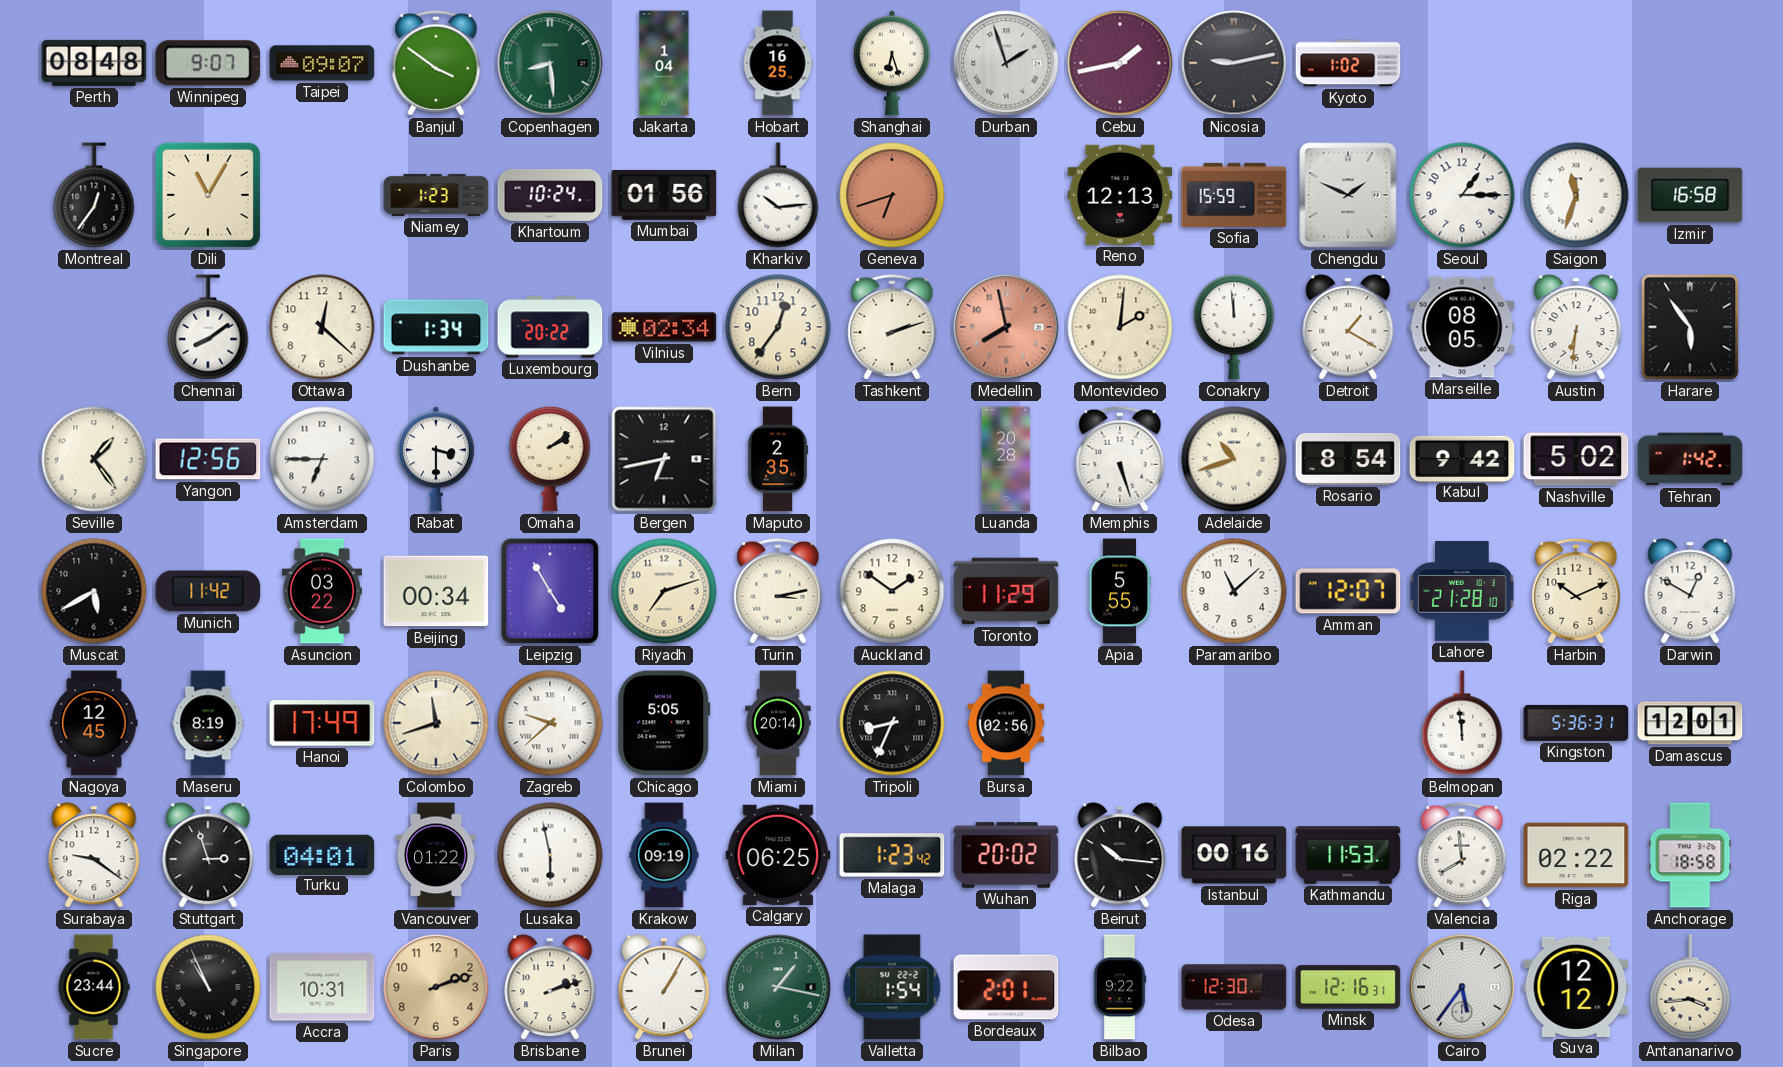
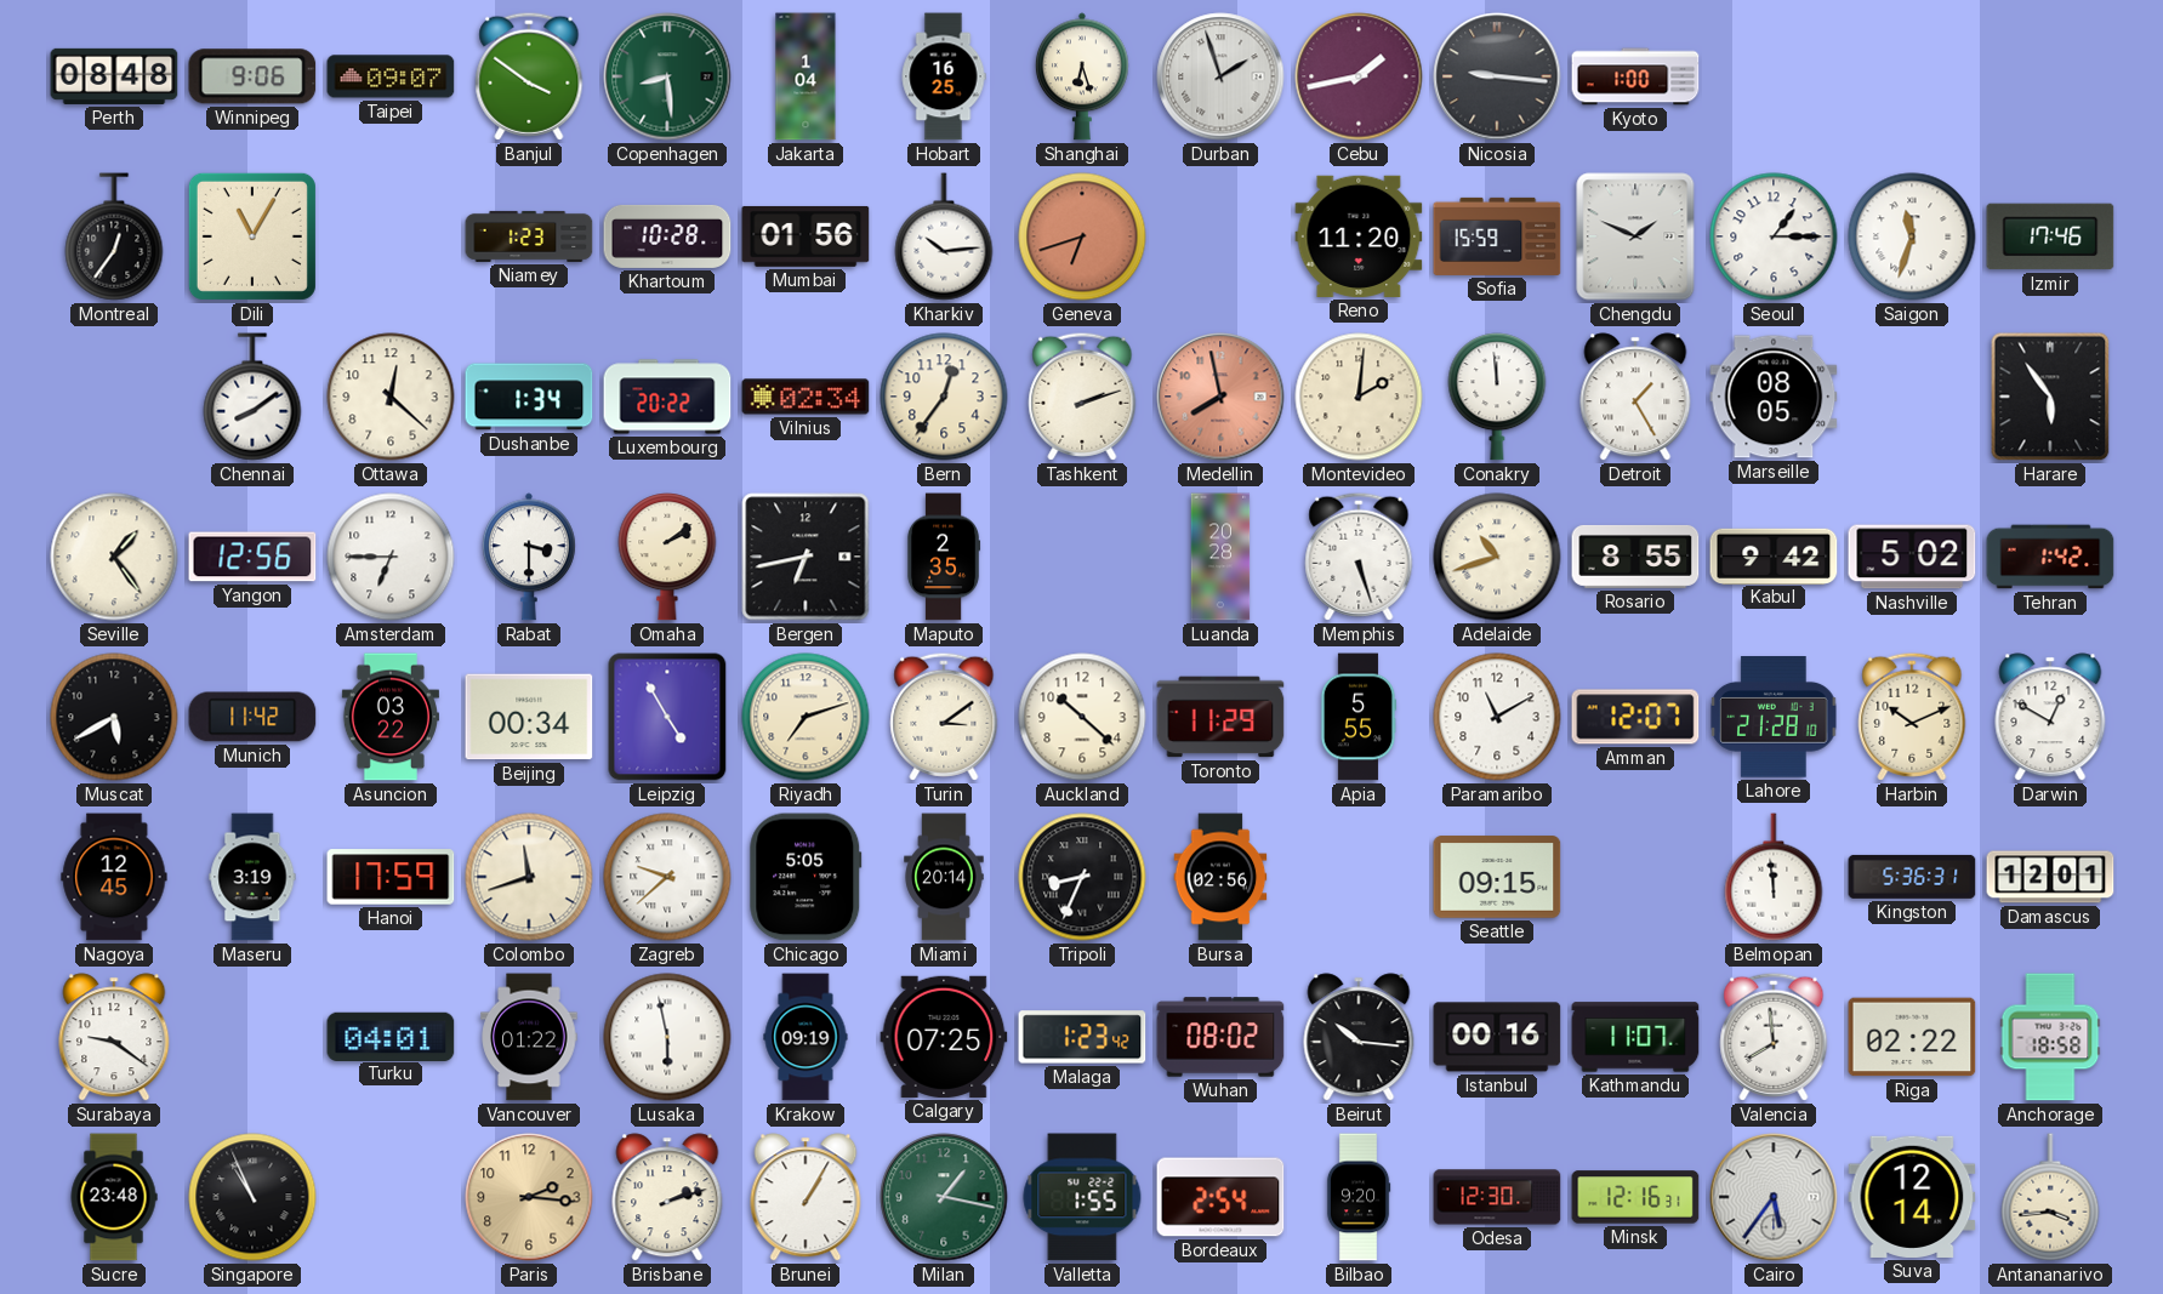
Winnipeg: 9:07 -> 9:06 (252, 76)
Nicosia: 9:13 -> 9:16 (1497, 76)
Kyoto: 1:02 -> 1:00 (1635, 76)
Khartoum: 10:24 -> 10:28 (667, 236)
Reno: 12:13 -> 11:20 (1359, 236)
Izmir: 16:58 -> 17:46 (2050, 236)
Detroit: 1:20 -> 1:25 (1635, 397)
Austin: 6:31 -> none (1576, 327)
Rosario: 8:54 -> 8:55 (1635, 557)
Turin: 3:13 -> 3:09 (944, 717)
Auckland: 1:51 -> 10:22 (1082, 717)
Paramaribo: 11:08 -> 11:10 (1497, 717)
Maseru: 8:19 -> 3:19 (252, 877)
Hanoi: 17:49 -> 17:59 (391, 877)
Seattle: none -> 09:15 (1497, 877)
Stuttgart: 2:57 -> none (208, 855)
Calgary: 06:25 -> 07:25 (944, 1037)
Wuhan: 20:02 -> 08:02 (1220, 1037)
Kathmandu: 11:53 -> 11:07 (1635, 1037)
Sucre: 23:44 -> 23:48 (114, 1197)
Accra: 10:31 -> none (322, 987)
Paris: 2:12 -> 2:16 (529, 1197)
Valletta: 1:54 -> 1:55 (1082, 1197)
Bordeaux: 2:01 -> 2:54 (1220, 1197)
Bilbao: 9:22 -> 9:20 (1359, 1197)
Suva: 12:12 -> 12:14 (1912, 1197)
